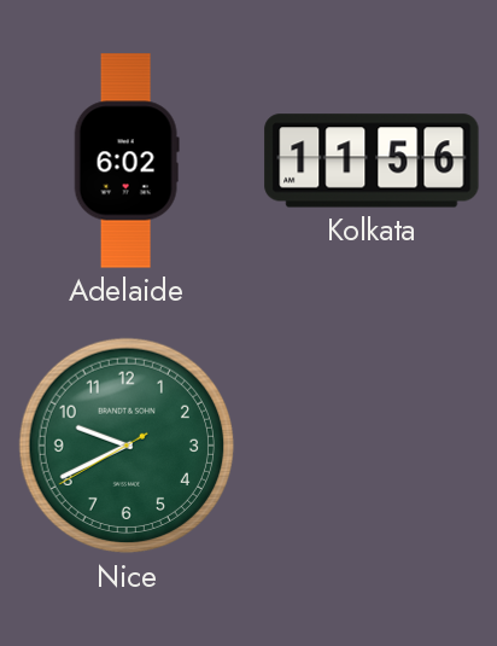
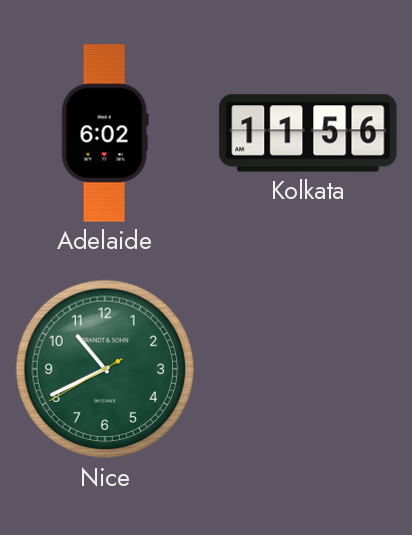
Nice: 9:40 -> 10:40 (105, 369)
